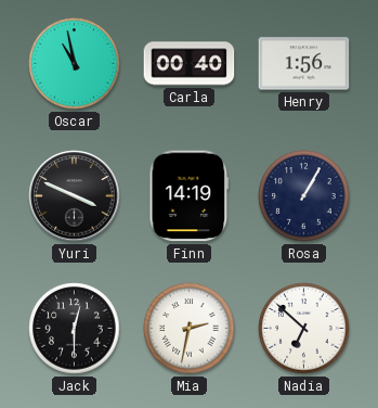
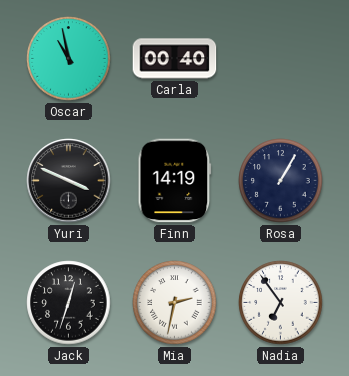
Henry: 1:56 -> none (304, 64)
Jack: 12:30 -> 12:33 (69, 303)
Nadia: 6:52 -> 6:54 (281, 303)
